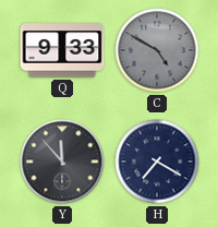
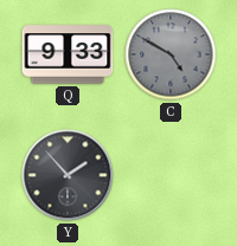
Y: 11:53 -> 1:53 (68, 175)
H: 7:20 -> none (157, 162)
